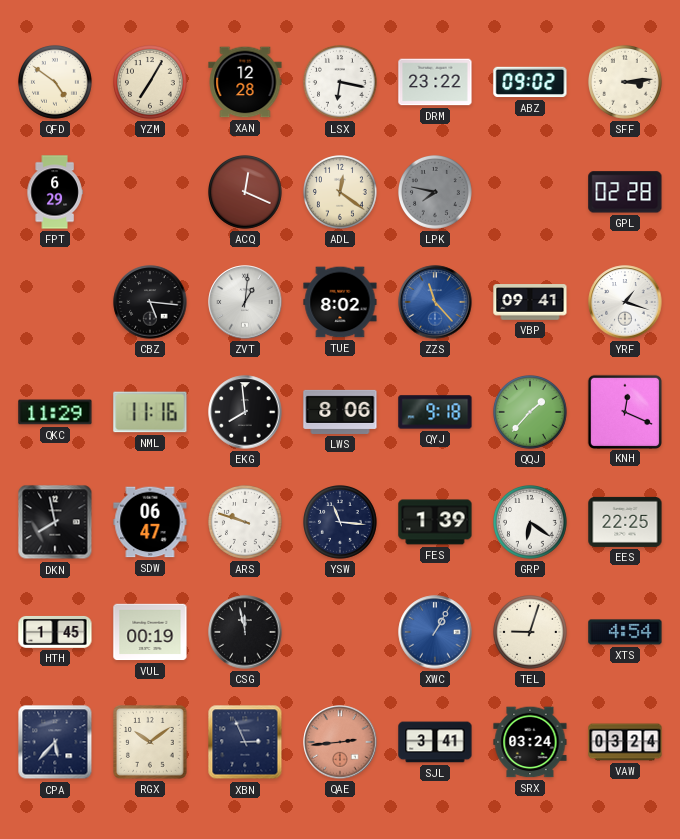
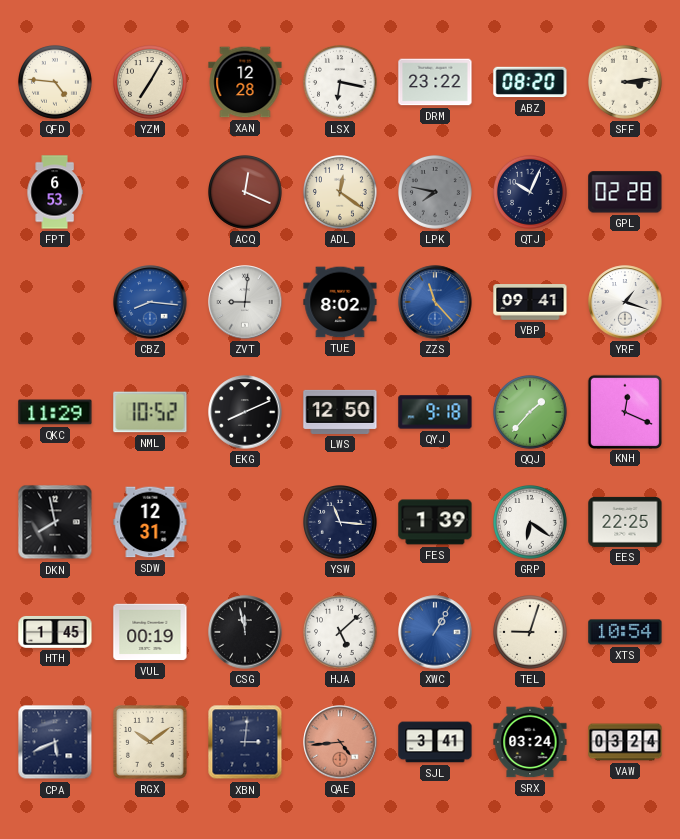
QFD: 4:51 -> 4:46 (56, 83)
ABZ: 09:02 -> 08:20 (530, 82)
FPT: 6:29 -> 6:53 (55, 192)
QTJ: none -> 10:04 (531, 193)
CBZ: 5:16 -> 8:16 (150, 302)
CBZ dial: black -> blue (150, 302)
ZVT: 1:01 -> 9:01 (245, 302)
NML: 11:16 -> 10:52 (150, 412)
EKG: 7:59 -> 8:11 (245, 412)
LWS: 8:06 -> 12:50 (340, 412)
SDW: 06:47 -> 12:31 (150, 522)
ARS: 9:48 -> none (246, 523)
HJA: none -> 5:08 (341, 633)
XTS: 4:54 -> 10:54 (625, 632)
CPA: 5:37 -> 5:41 (55, 742)
XBN: 2:56 -> 3:01 (245, 742)
QAE: 2:44 -> 4:44 (340, 742)
